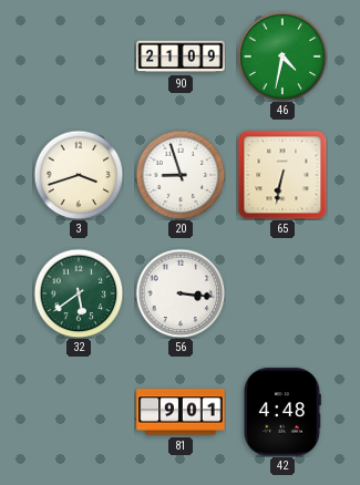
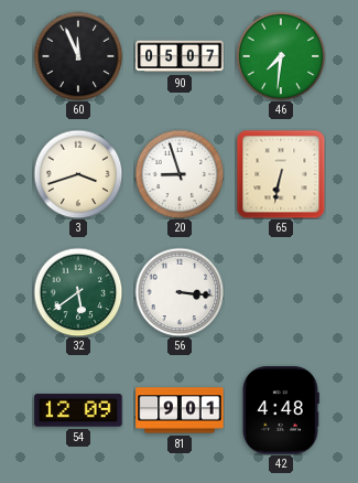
60: none -> 11:56 (78, 56)
90: 21:09 -> 05:07 (180, 56)
46: 4:32 -> 7:31 (281, 56)
54: none -> 12:09 (78, 410)
